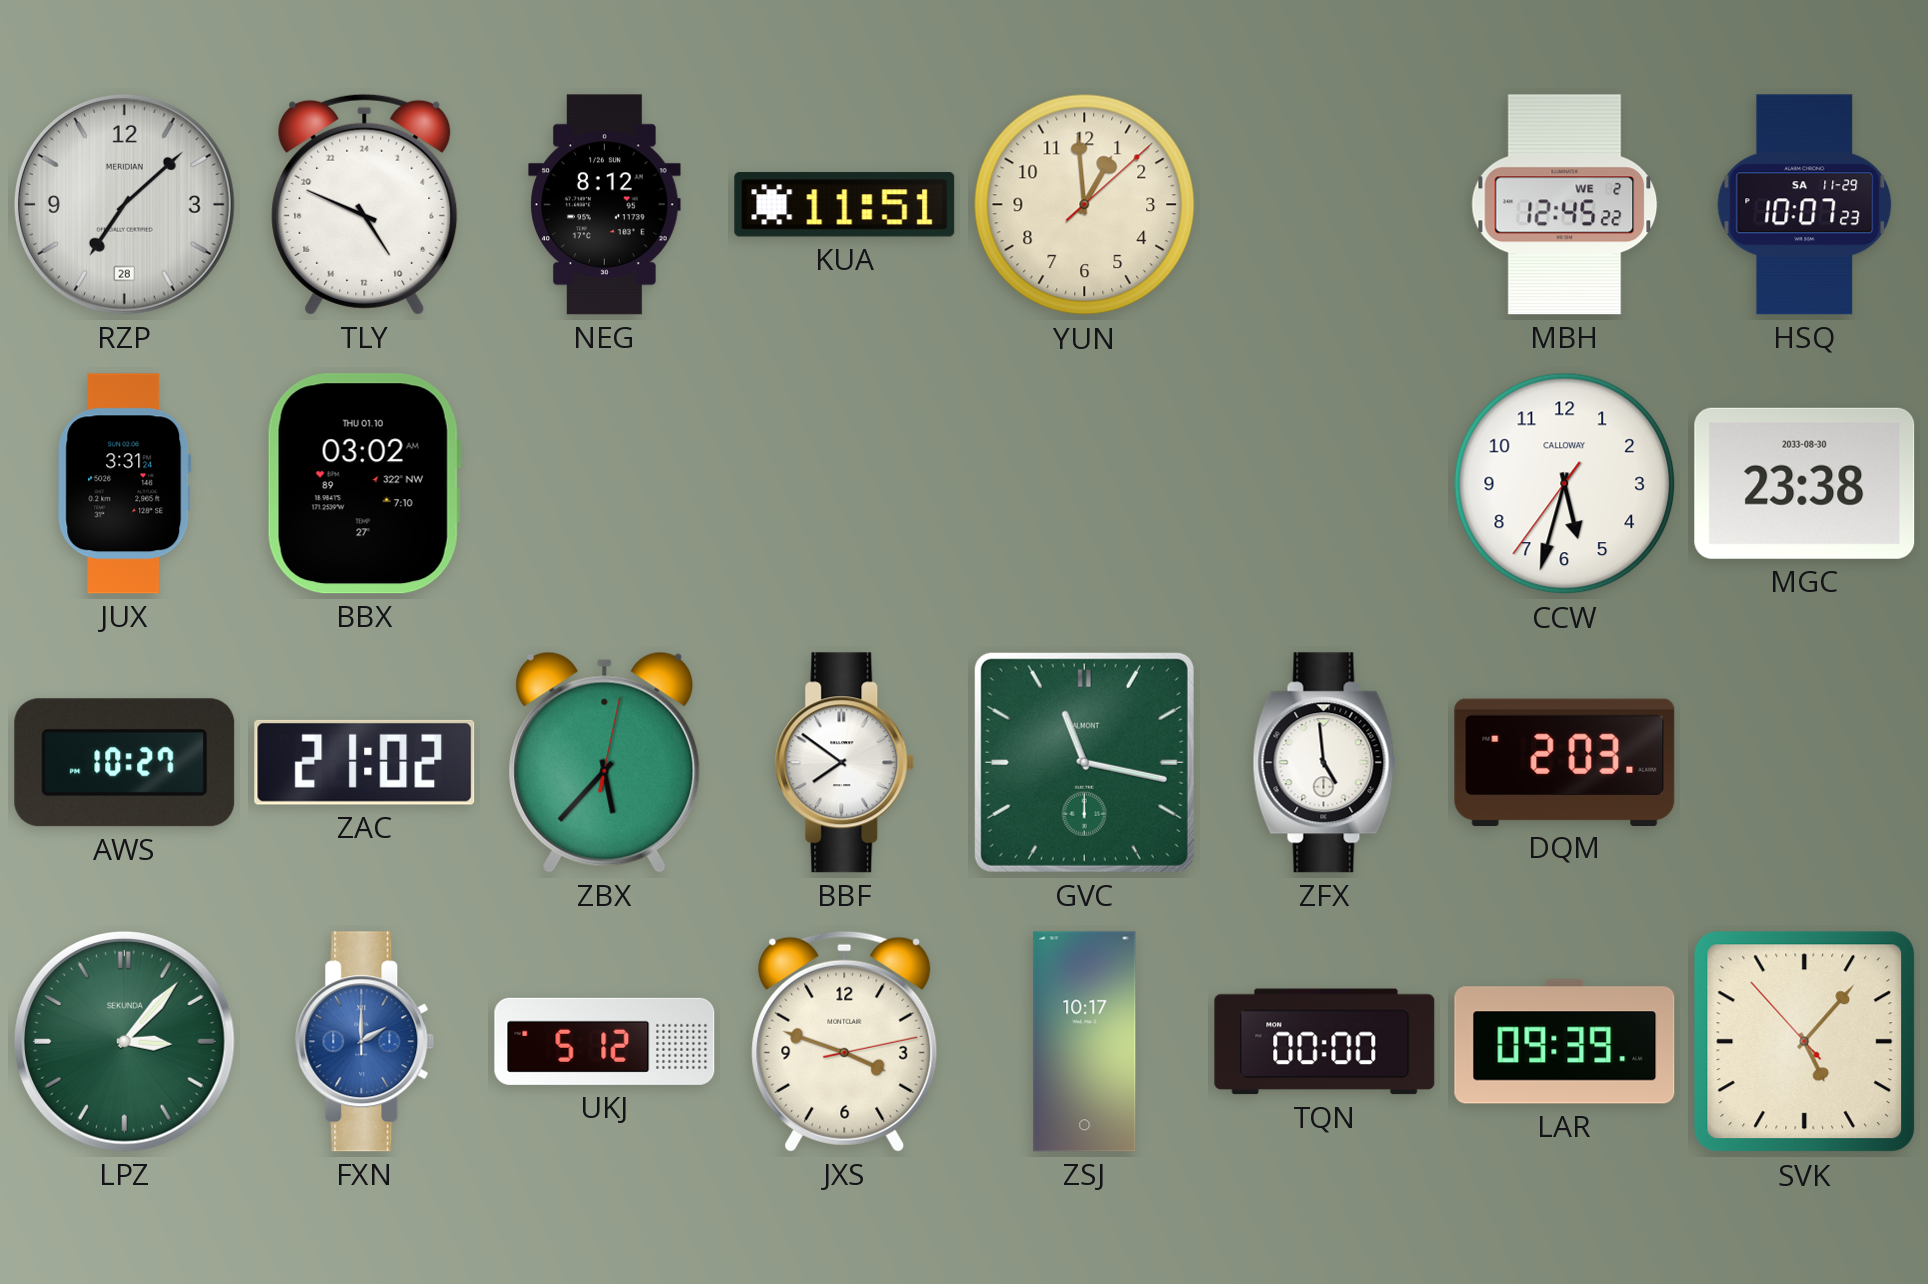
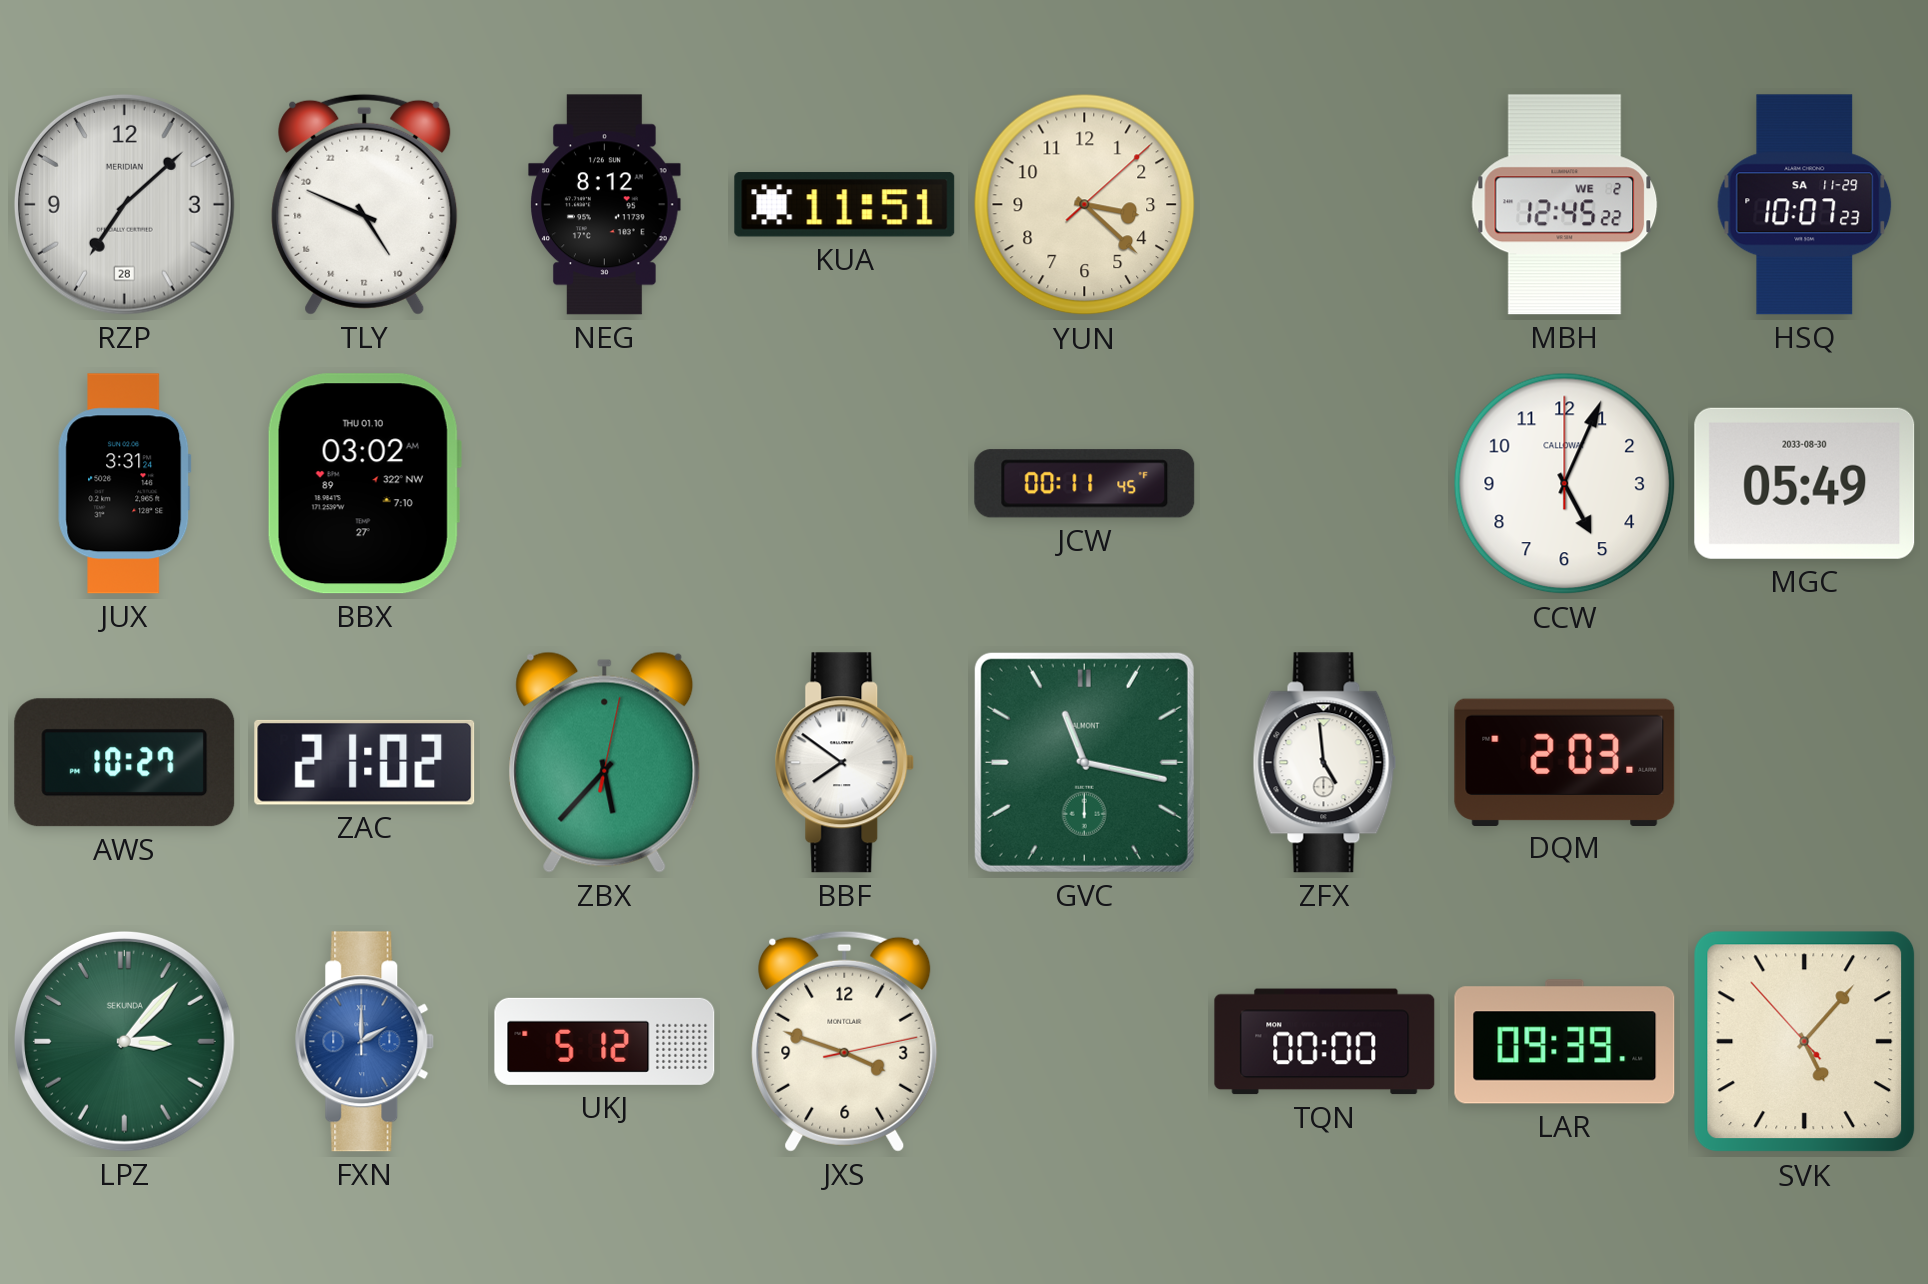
YUN: 12:59 -> 3:22 (1085, 205)
JCW: none -> 00:11 (1085, 484)
CCW: 5:32 -> 5:04 (1565, 484)
MGC: 23:38 -> 05:49 (1805, 483)
ZSJ: 10:17 -> none (1085, 1042)
